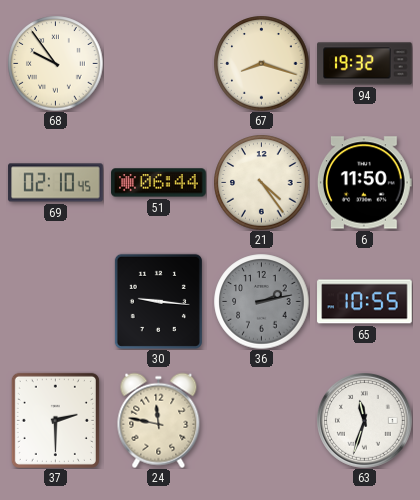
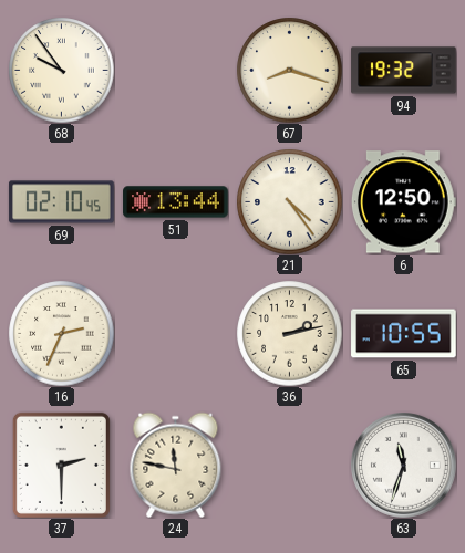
51: 06:44 -> 13:44 (176, 202)
6: 11:50 -> 12:50 (403, 202)
16: none -> 2:34 (61, 333)
30: 9:16 -> none (158, 301)
36 dial: grey -> cream (289, 333)
